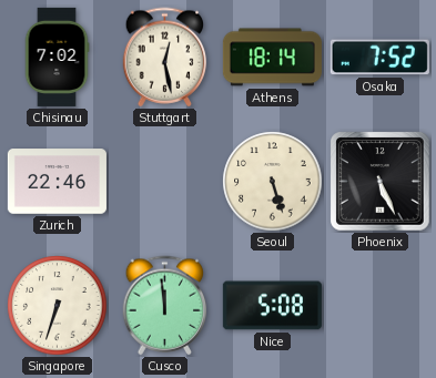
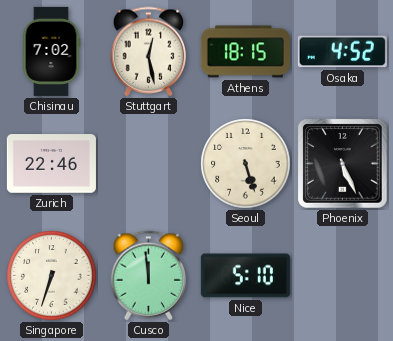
Athens: 18:14 -> 18:15 (245, 52)
Osaka: 7:52 -> 4:52 (342, 52)
Nice: 5:08 -> 5:10 (245, 276)
